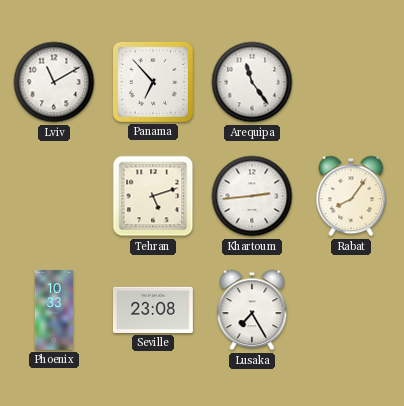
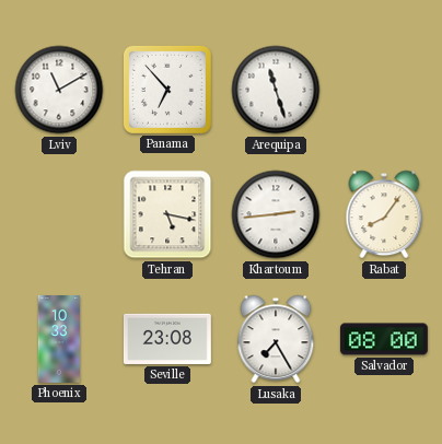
Arequipa: 11:24 -> 11:27 (276, 90)
Tehran: 5:12 -> 5:17 (167, 214)
Salvador: none -> 08:00 (384, 339)
